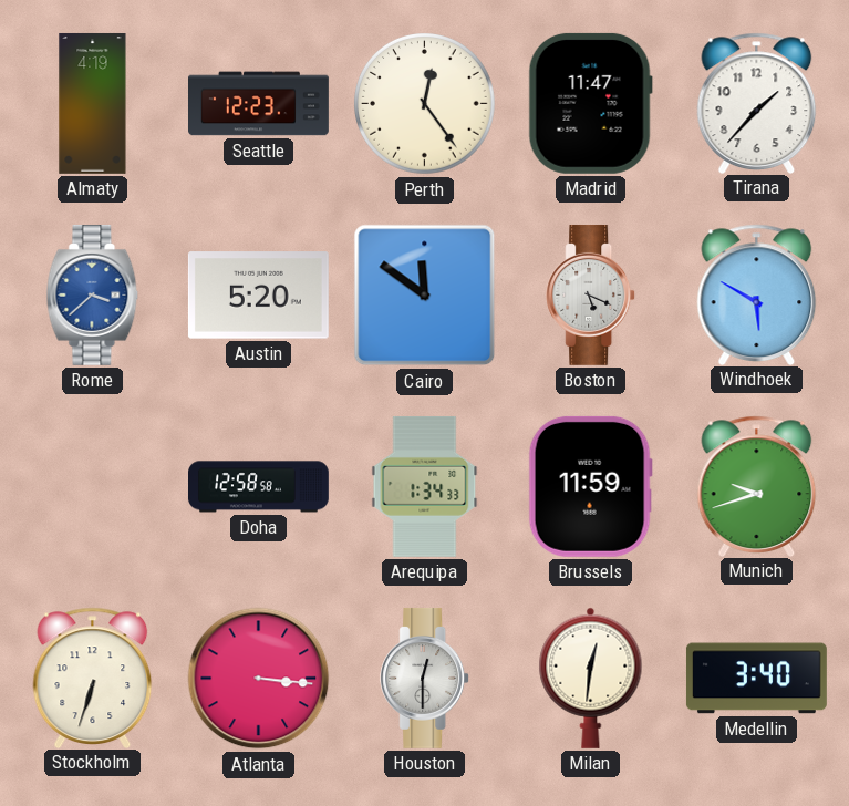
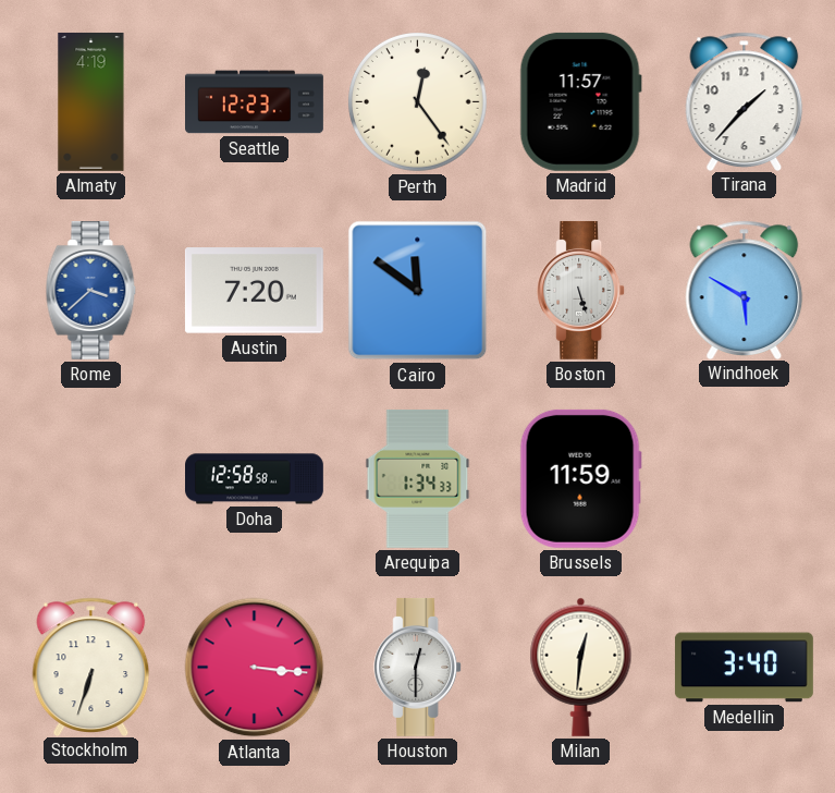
Madrid: 11:47 -> 11:57 (580, 101)
Austin: 5:20 -> 7:20 (254, 291)
Boston: 5:19 -> 5:27 (581, 290)
Munich: 9:42 -> none (757, 486)
